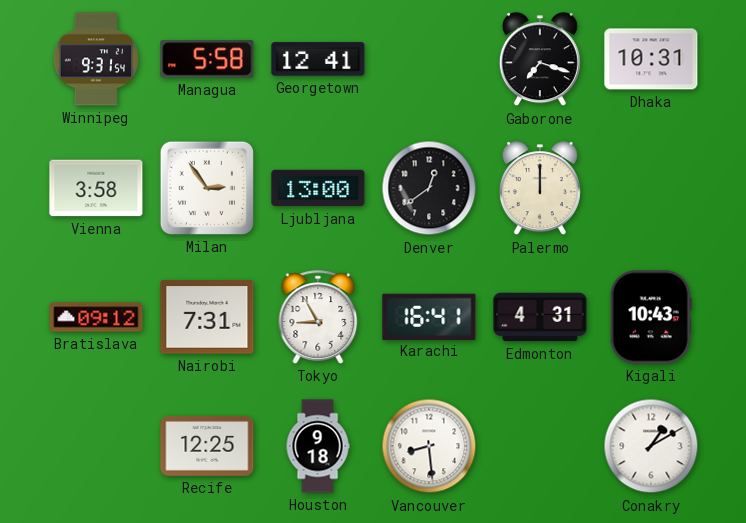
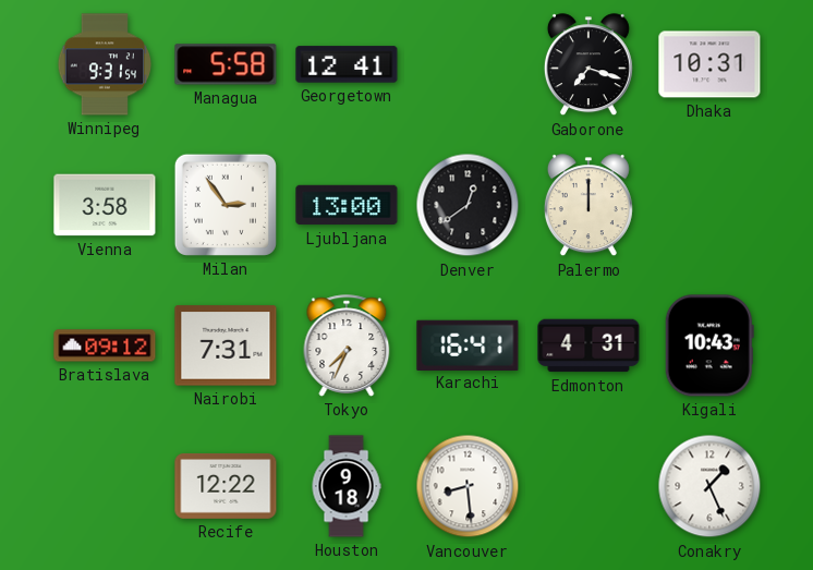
Tokyo: 8:55 -> 7:34 (347, 345)
Recife: 12:25 -> 12:22 (226, 486)
Conakry: 1:10 -> 1:26 (709, 486)
